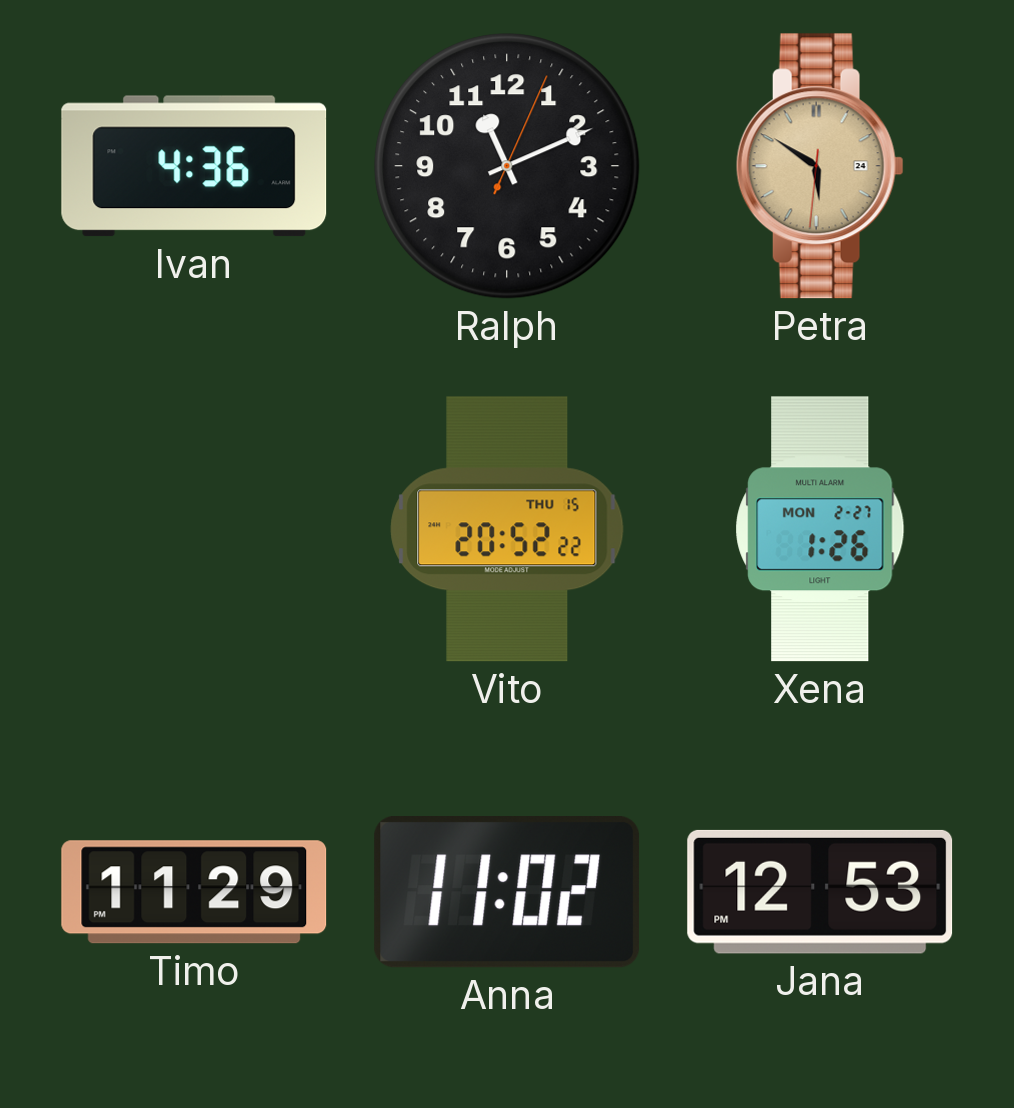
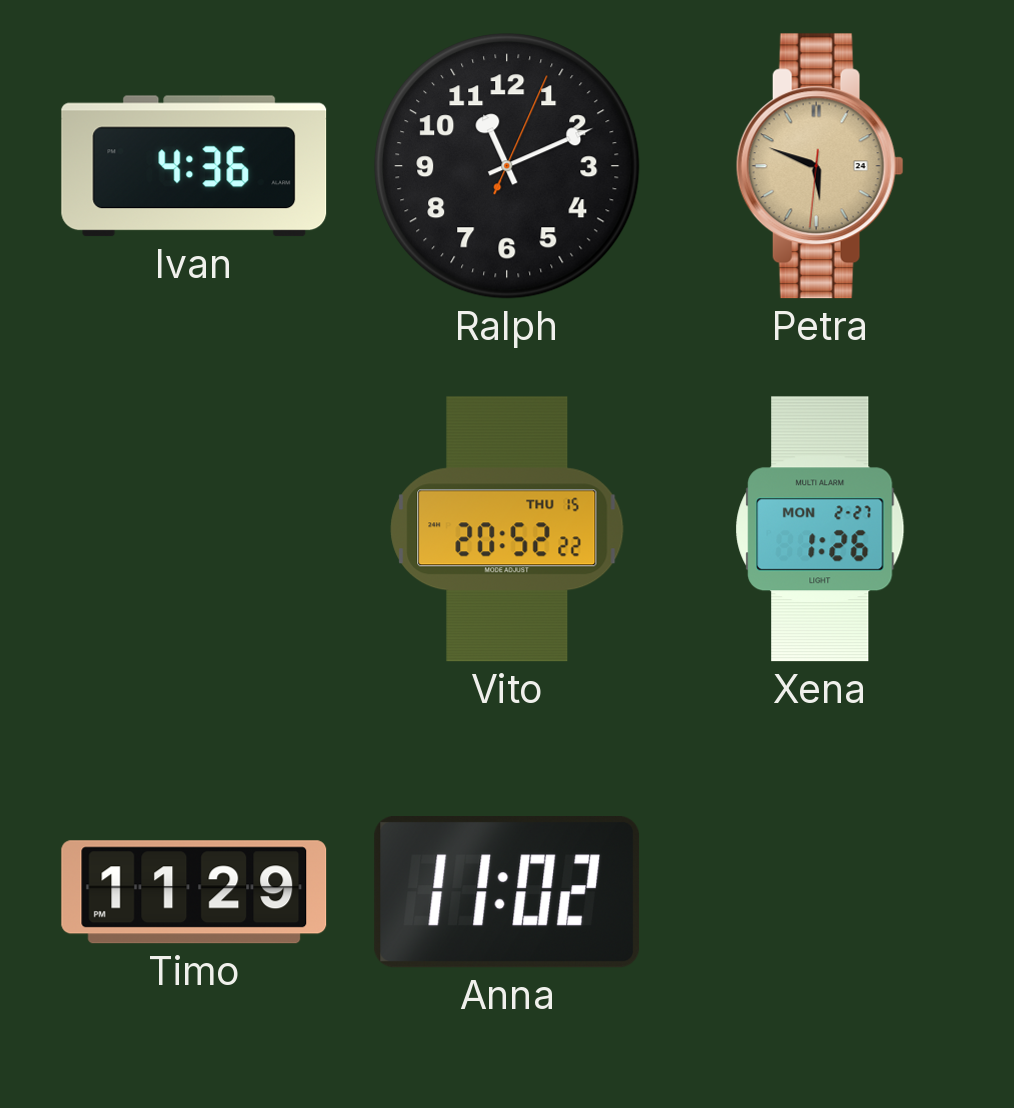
Petra: 5:50 -> 5:48 (820, 166)
Jana: 12:53 -> none (820, 892)
